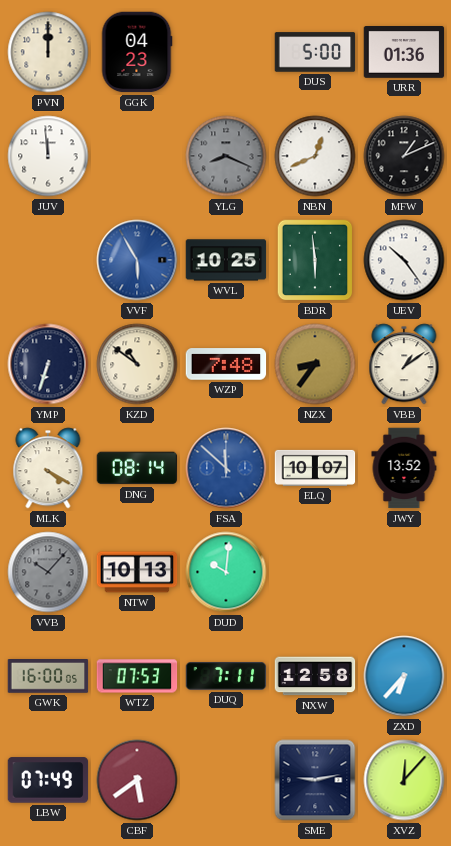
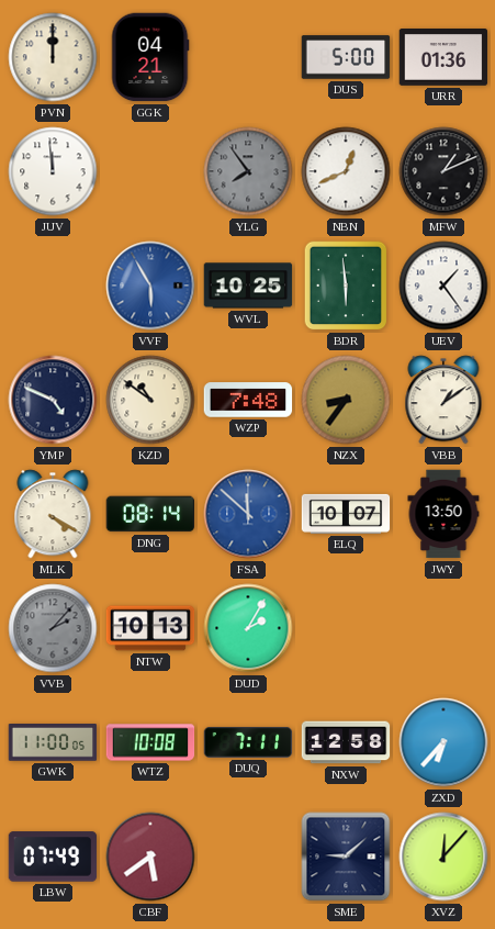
GGK: 04:23 -> 04:21 (150, 57)
YLG: 8:19 -> 7:54 (248, 171)
UEV: 10:24 -> 1:24 (443, 286)
YMP: 6:33 -> 4:49 (53, 400)
JWY: 13:52 -> 13:50 (443, 514)
VVB: 10:07 -> 2:07 (53, 628)
DUD: 10:01 -> 2:05 (248, 628)
GWK: 16:00 -> 11:00 (53, 743)
WTZ: 07:53 -> 10:08 (150, 742)
SME: 9:13 -> 9:08 (346, 857)
